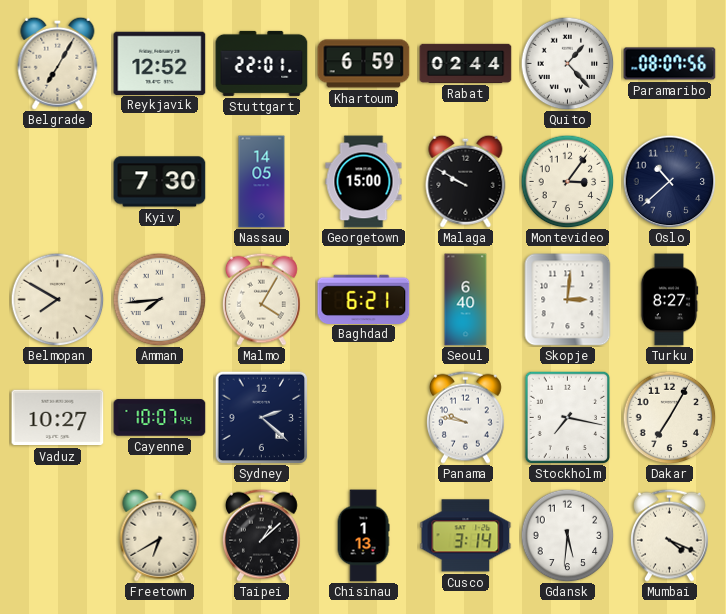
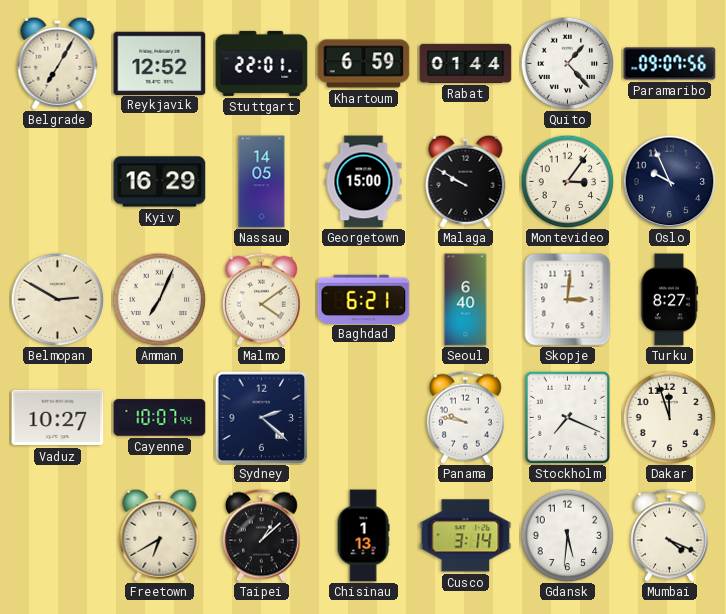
Rabat: 02:44 -> 01:44 (466, 63)
Paramaribo: 08:07 -> 09:07 (670, 64)
Kyiv: 7:30 -> 16:29 (160, 182)
Oslo: 10:38 -> 9:56 (669, 181)
Belmopan: 7:50 -> 2:50 (57, 299)
Amman: 7:44 -> 7:04 (159, 299)
Malmo: 4:05 -> 4:09 (261, 299)
Stockholm: 7:17 -> 7:19 (568, 417)
Dakar: 7:05 -> 11:57 (669, 417)
